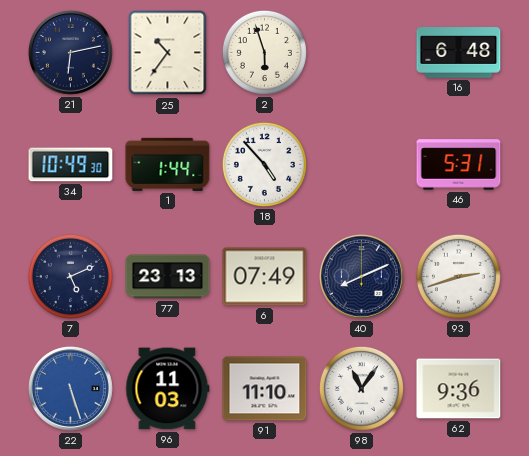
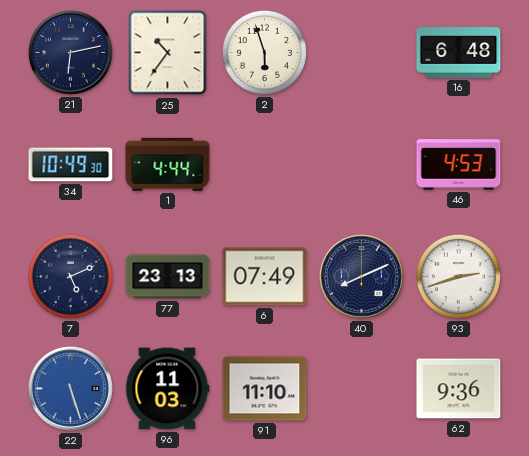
1: 1:44 -> 4:44 (168, 164)
18: 4:53 -> none (264, 164)
46: 5:31 -> 4:53 (459, 165)
98: 11:06 -> none (361, 388)
